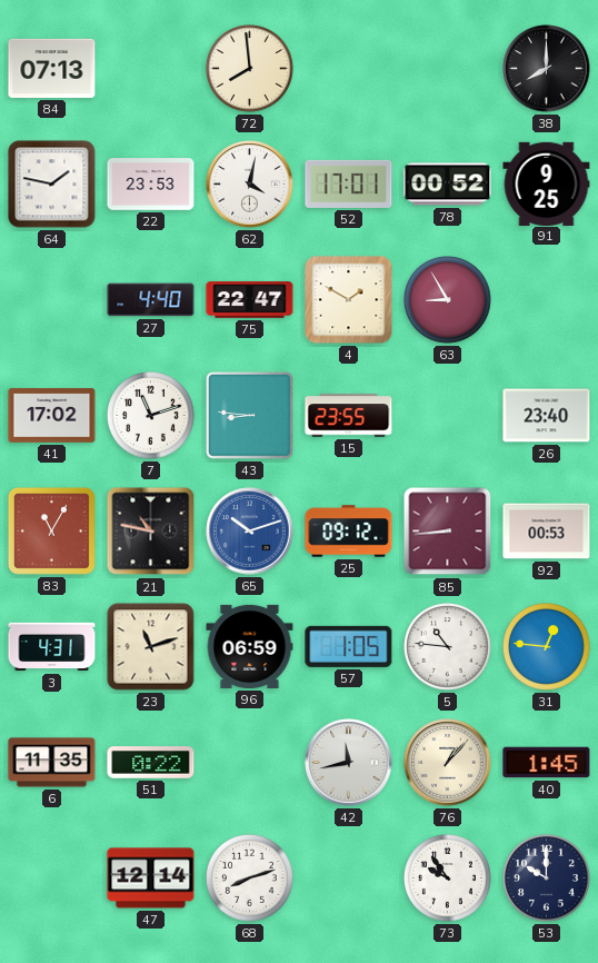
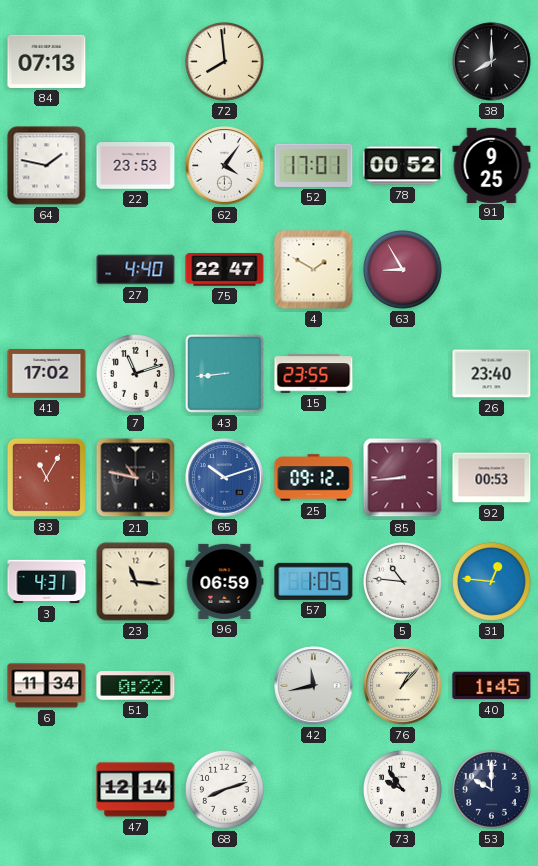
62: 4:02 -> 4:06 (225, 166)
43: 8:46 -> 8:44 (225, 374)
23: 11:12 -> 11:16 (136, 582)
6: 11:35 -> 11:34 (47, 686)
